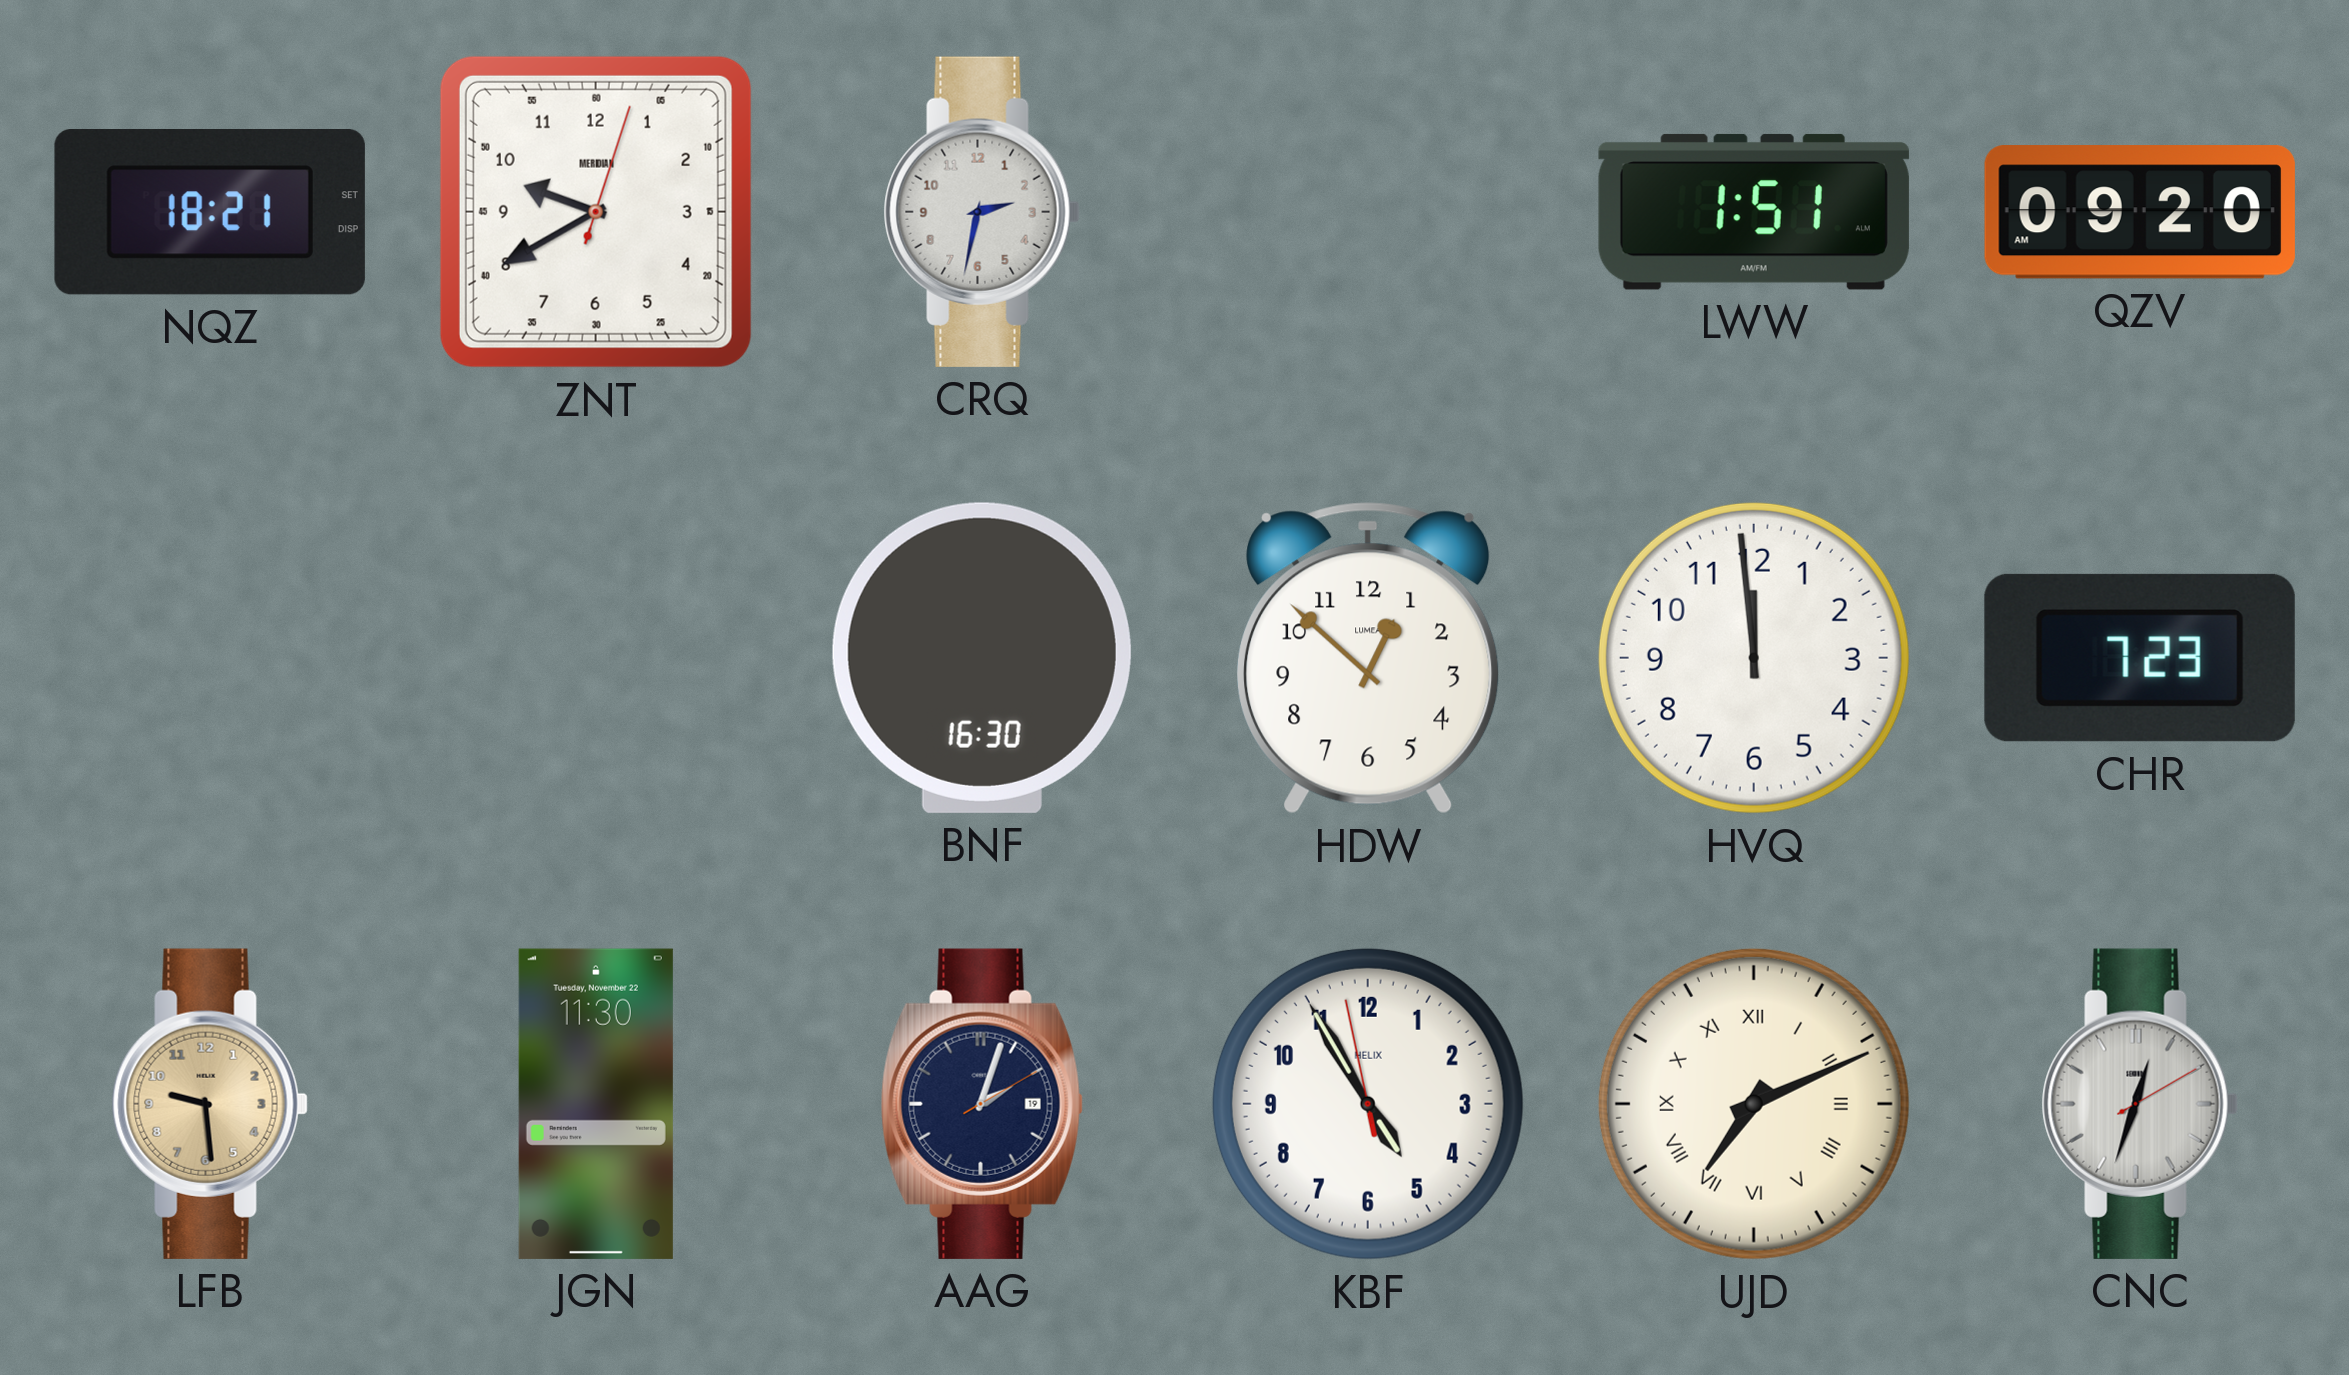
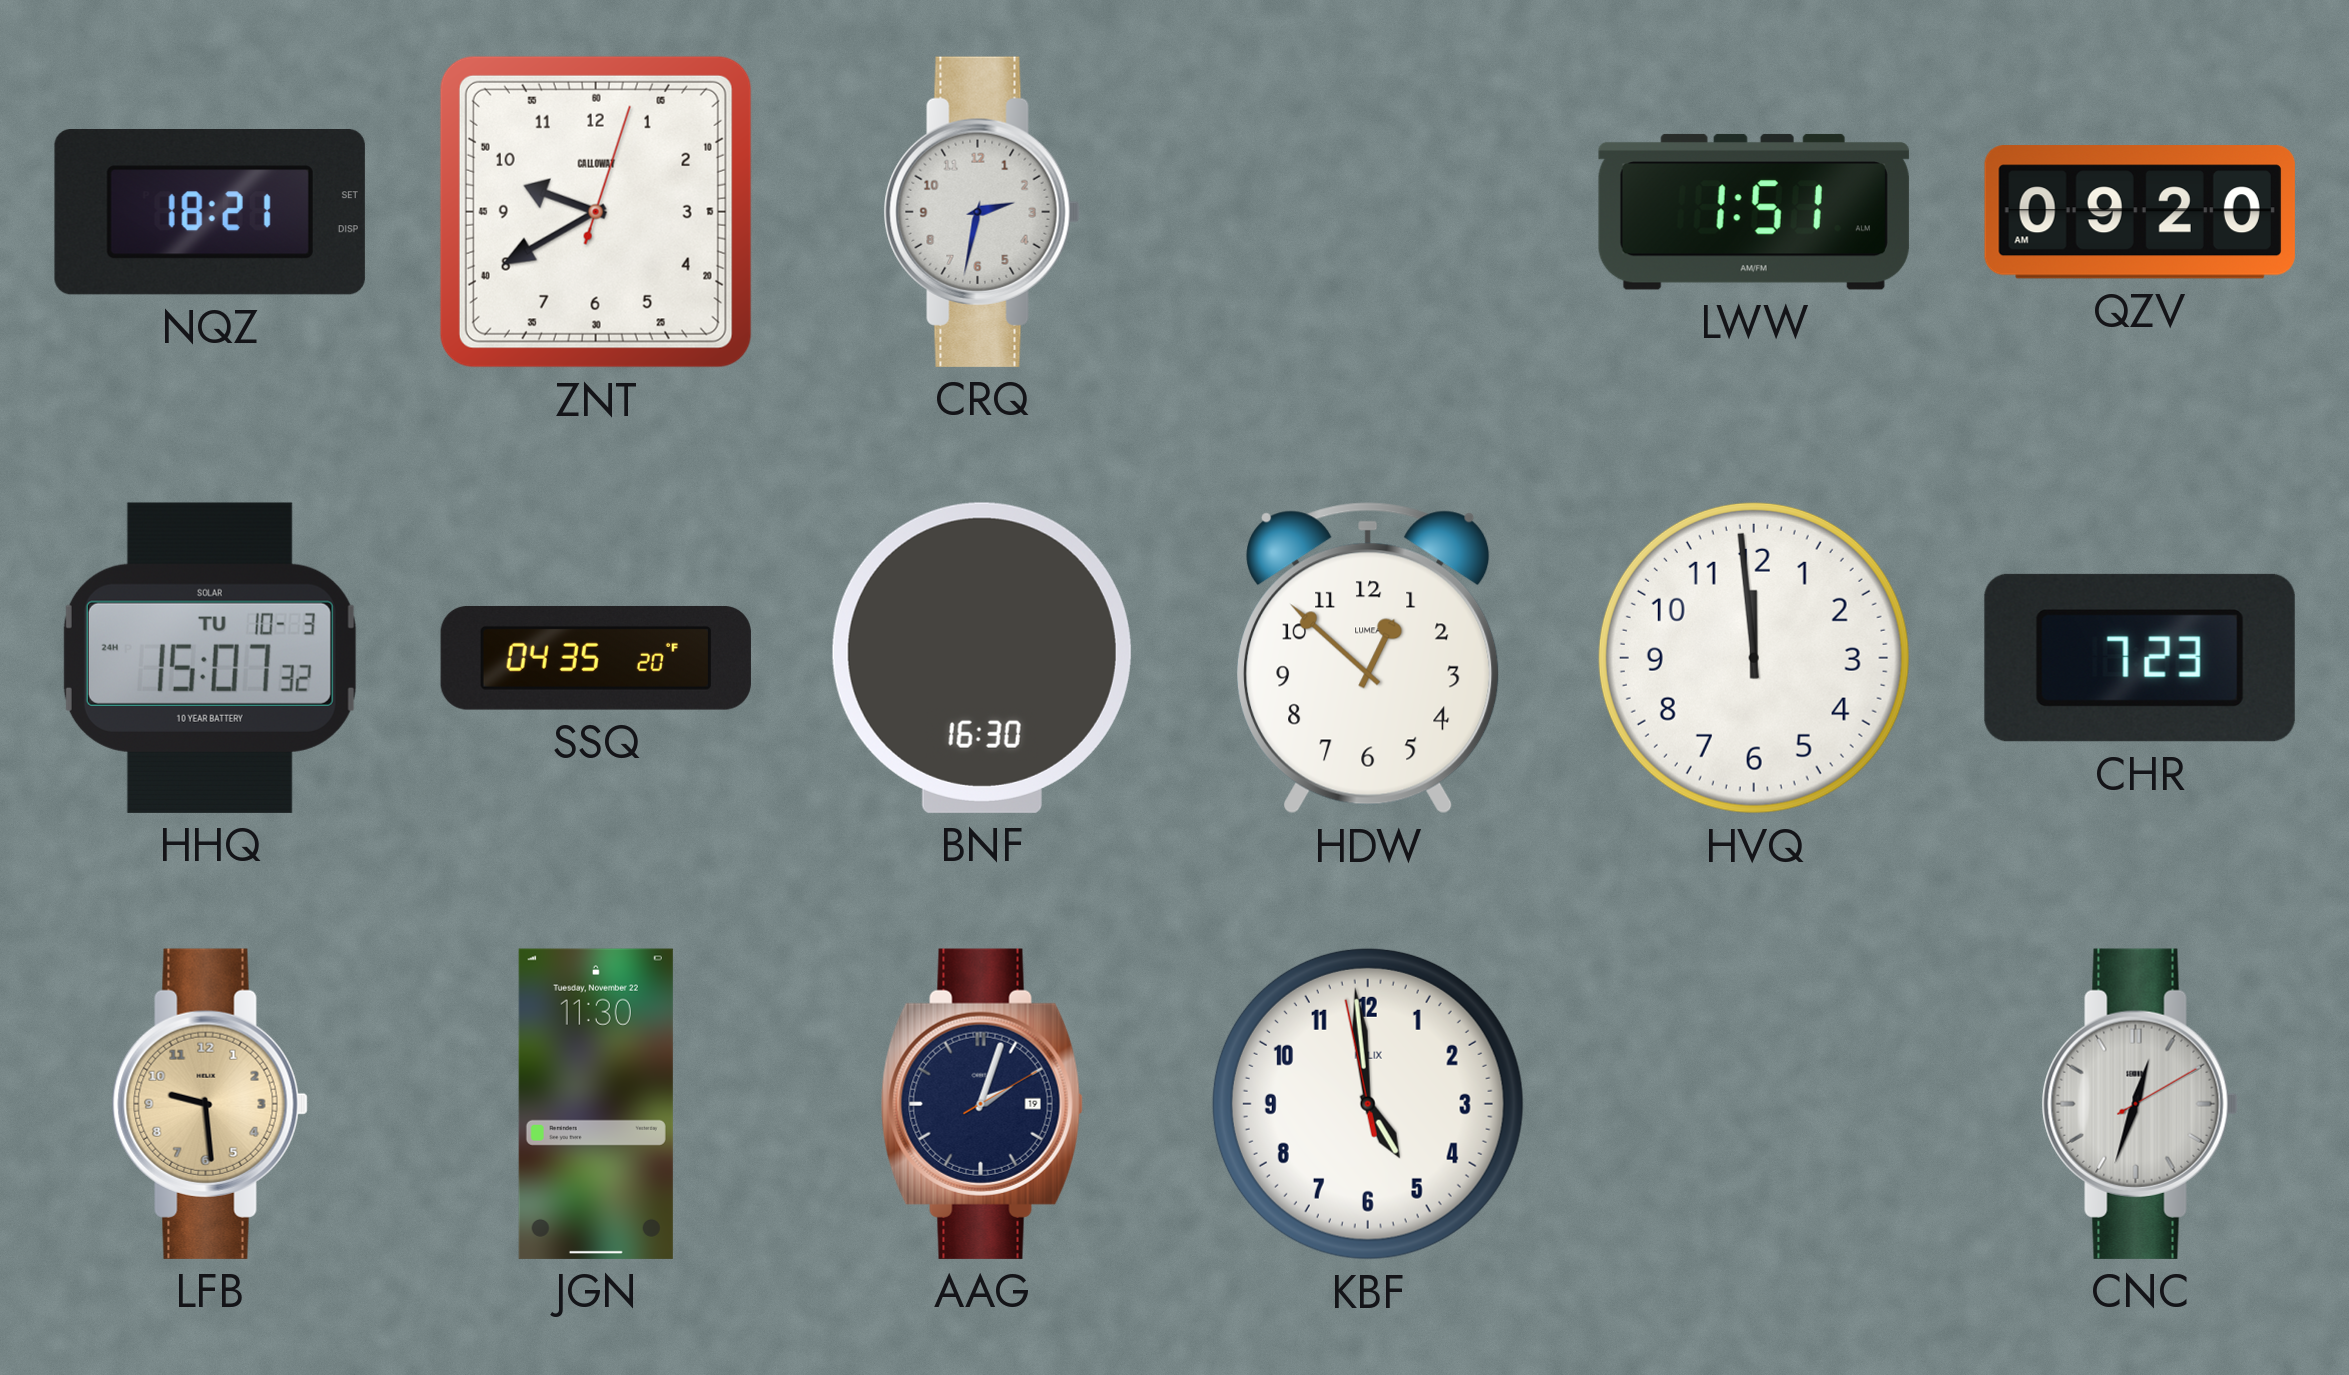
ZNT brand: MERIDIAN -> CALLOWAY (596, 212)
HHQ: none -> 15:07 (210, 658)
SSQ: none -> 04:35 (596, 658)
KBF: 4:54 -> 4:58 (1368, 1104)
UJD: 7:11 -> none (1754, 1104)
